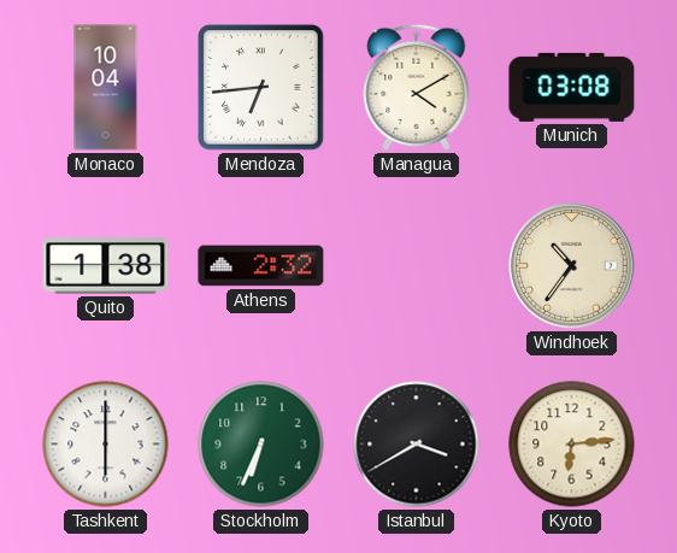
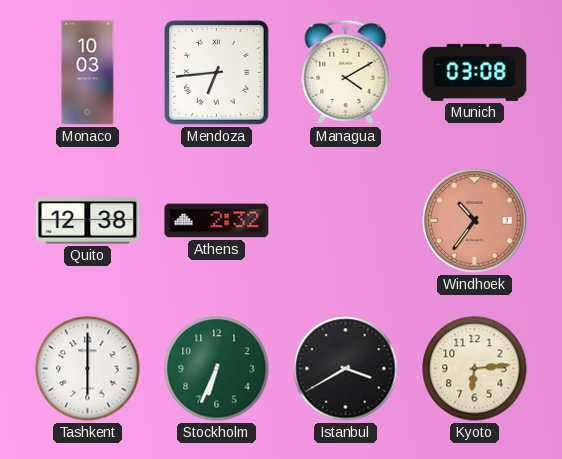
Monaco: 10:04 -> 10:03 (88, 73)
Quito: 1:38 -> 12:38 (88, 221)
Windhoek dial: cream -> salmon (475, 221)
